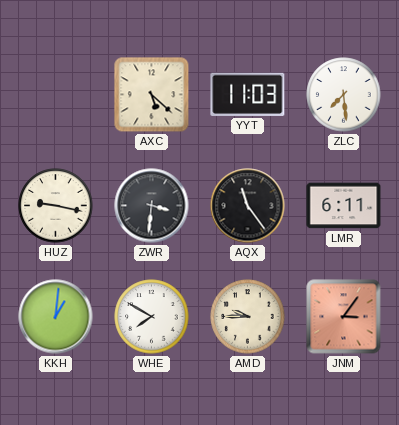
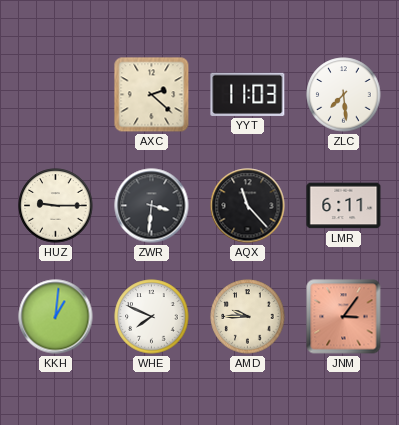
AXC: 5:22 -> 2:22 (152, 95)
HUZ: 9:17 -> 9:15 (56, 206)
AQX: 11:24 -> 11:23 (248, 206)
WHE: 7:50 -> 7:49 (152, 317)
